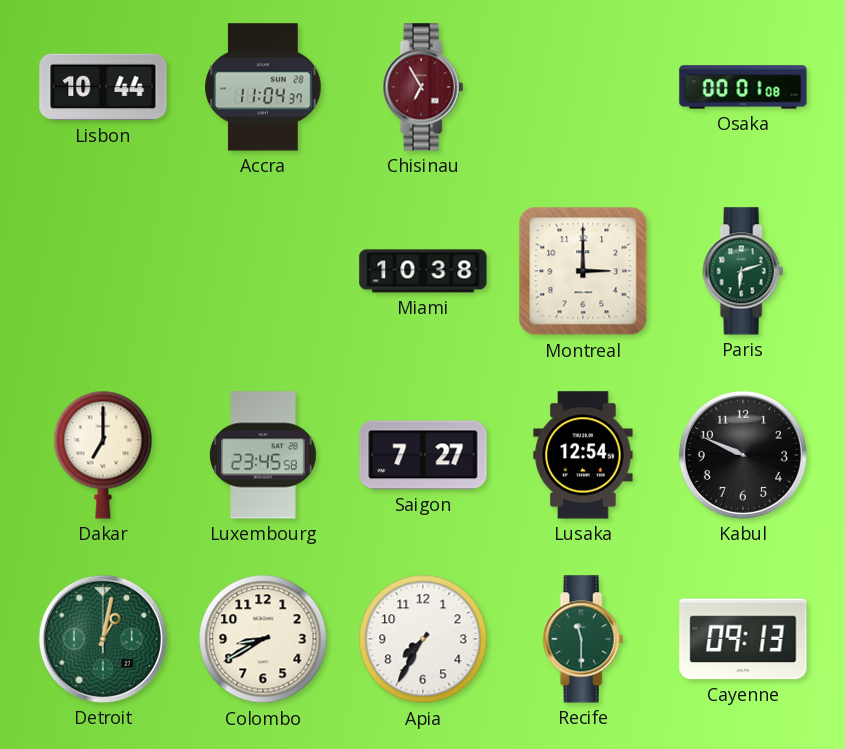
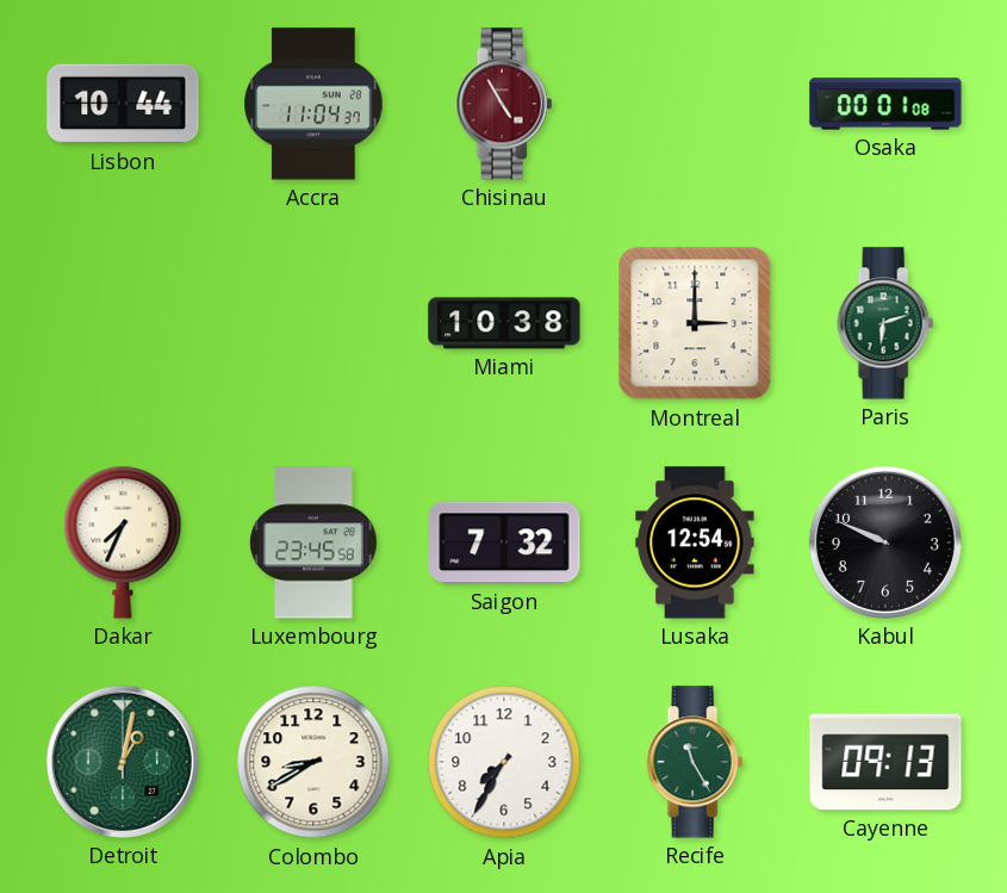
Chisinau: 6:55 -> 4:55 (504, 104)
Dakar: 7:00 -> 7:34 (123, 542)
Saigon: 7:27 -> 7:32 (504, 542)
Recife: 11:30 -> 11:25 (695, 762)
